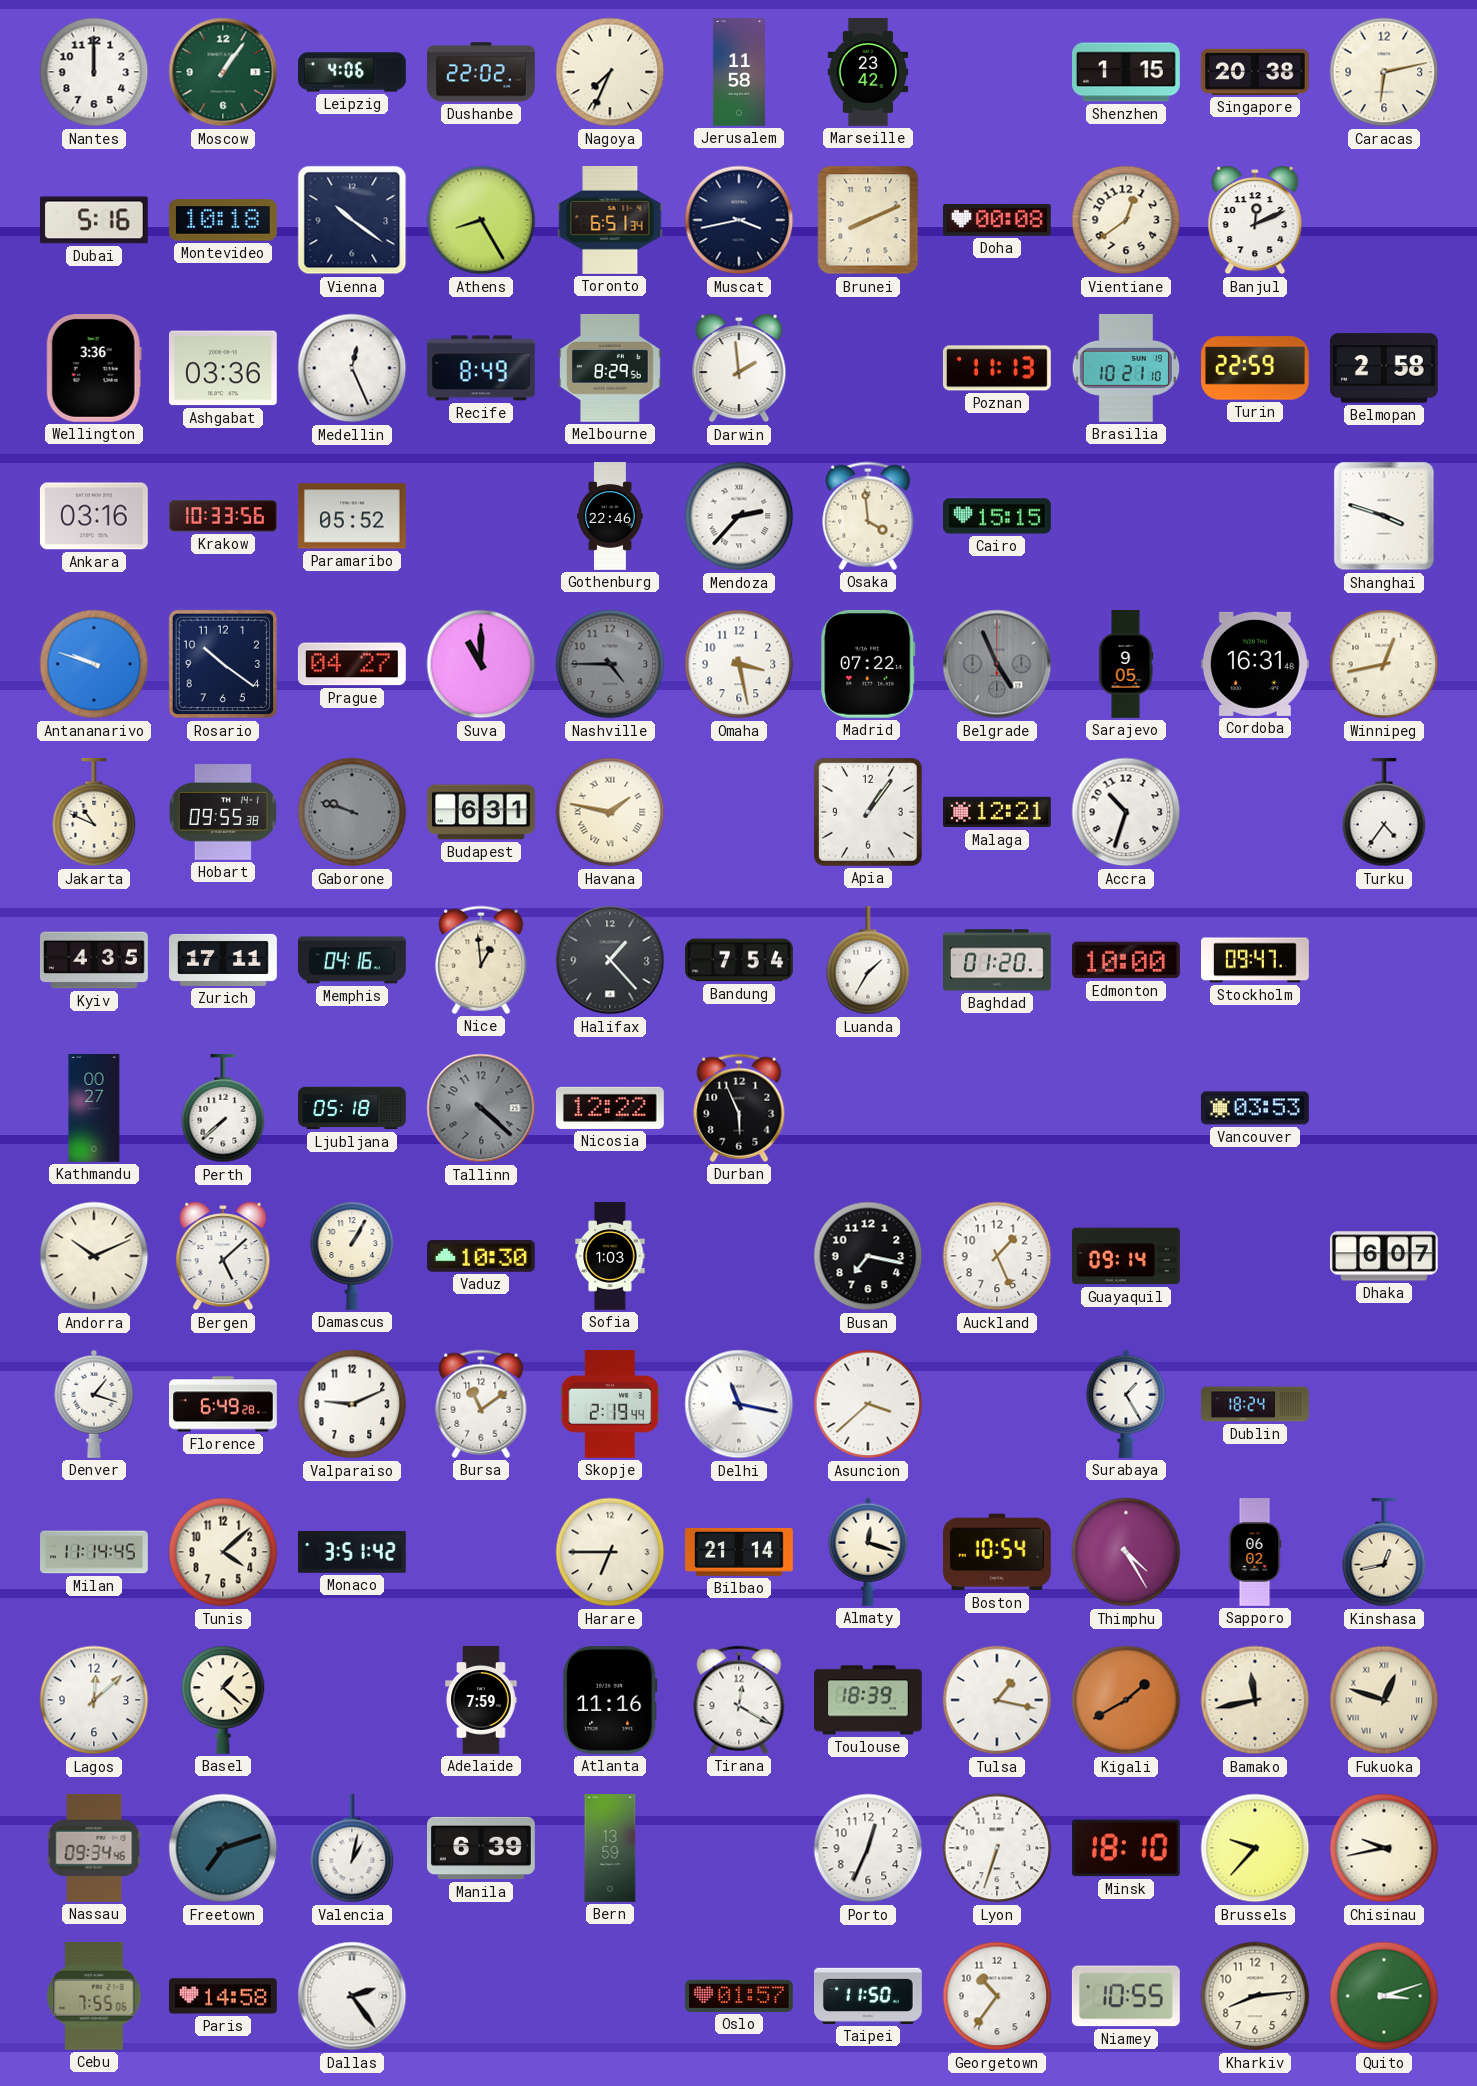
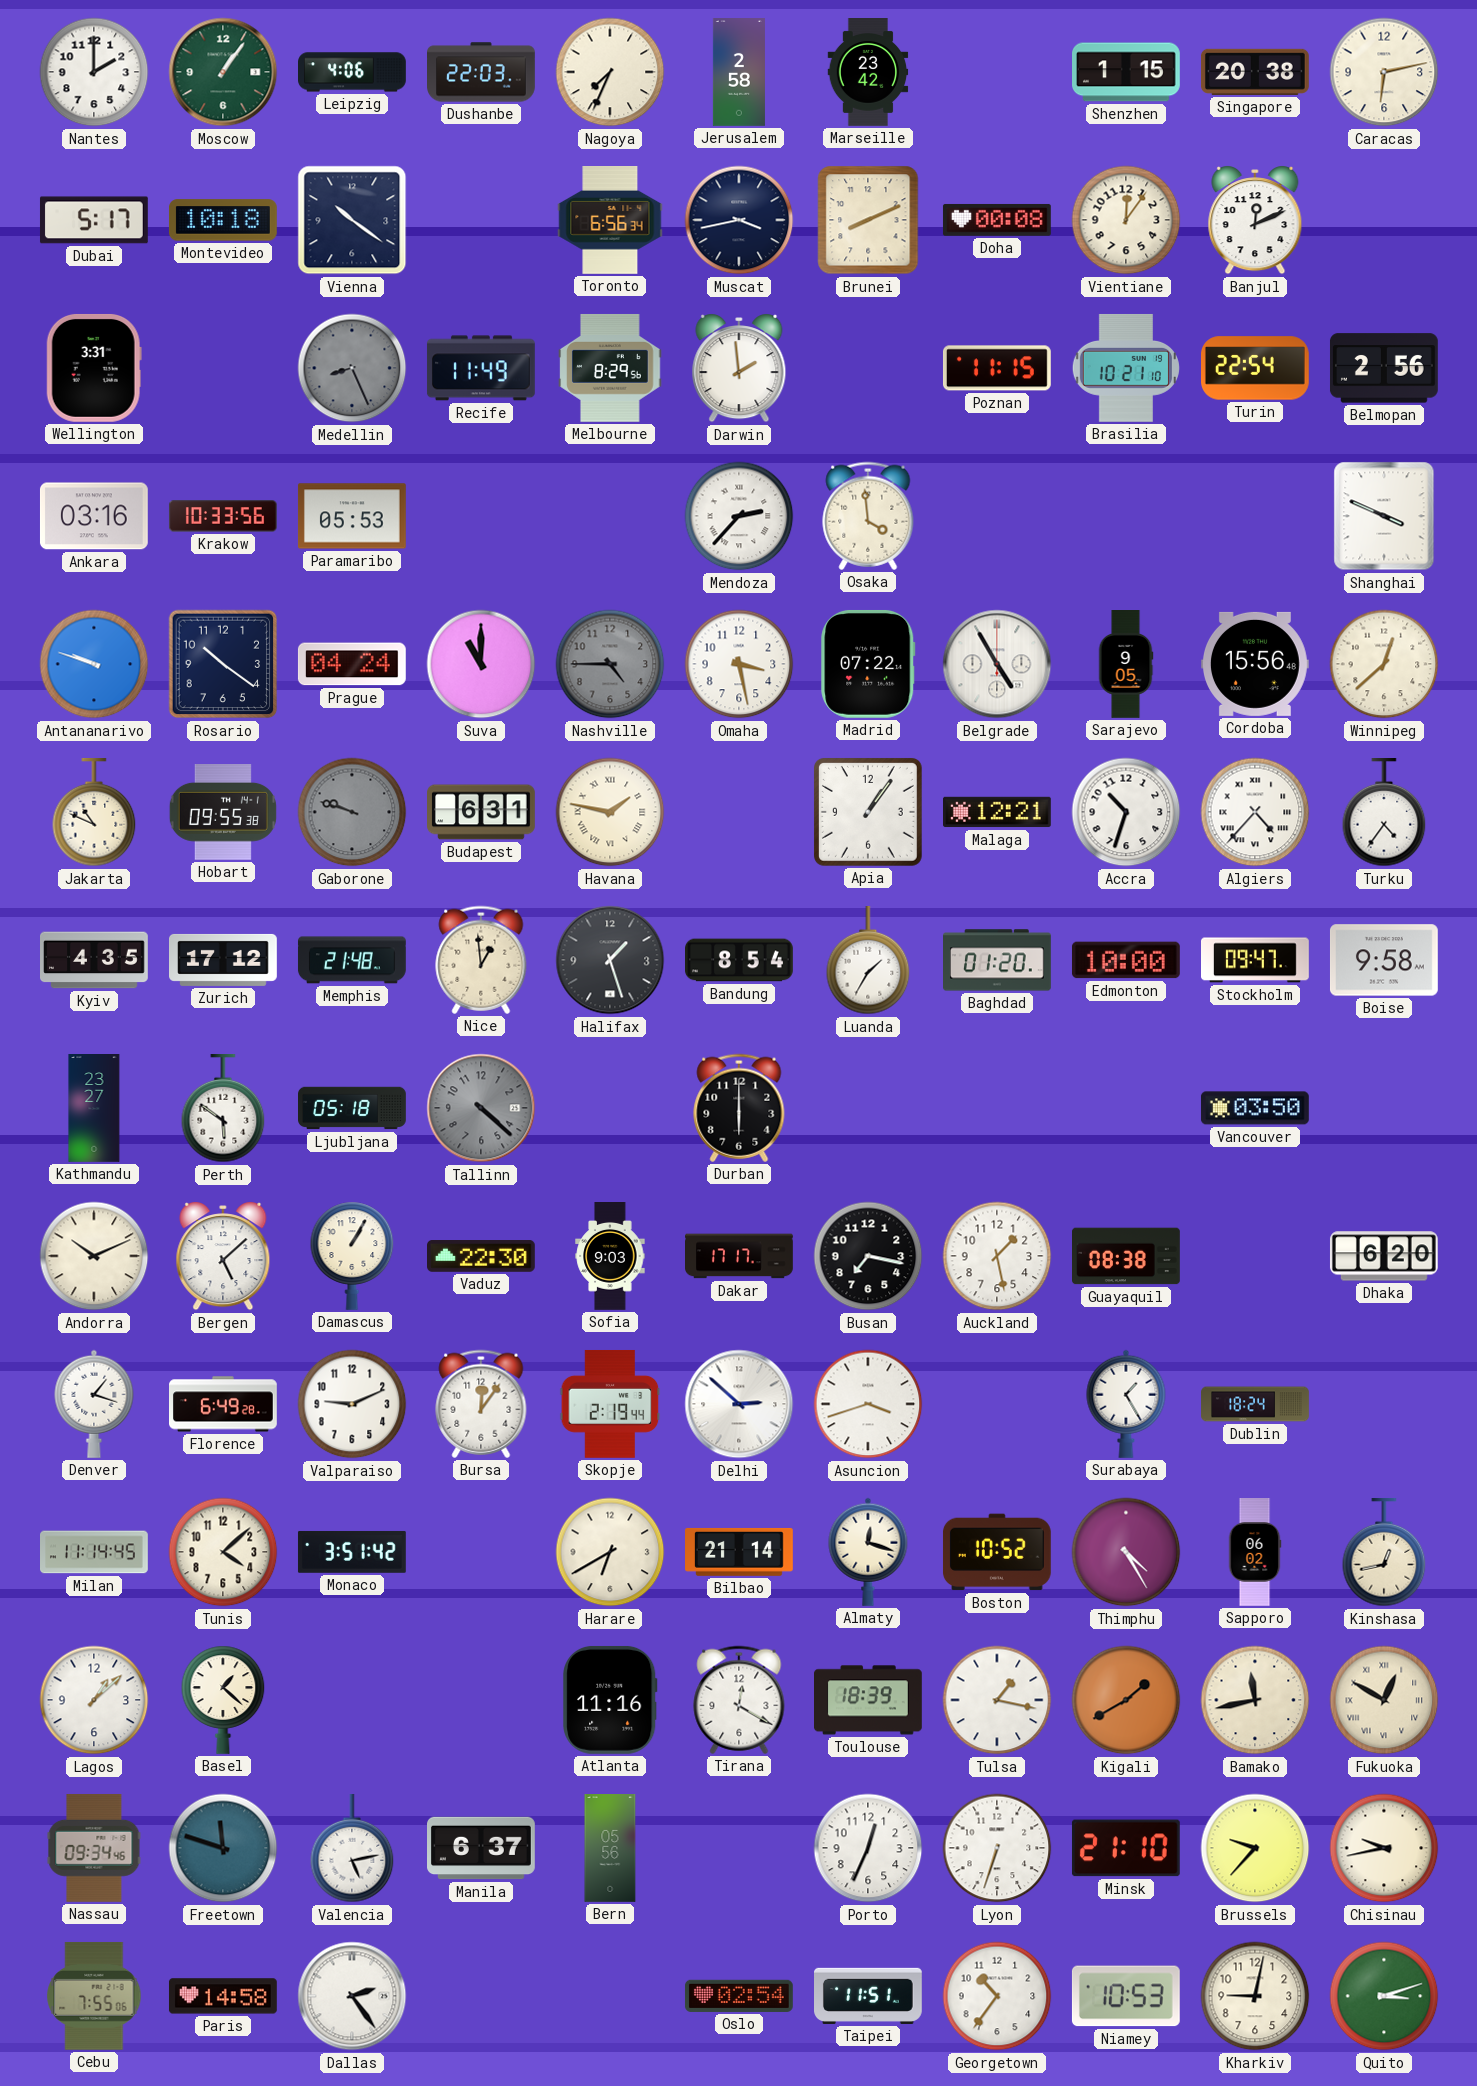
Nantes: 12:00 -> 2:00 (94, 72)
Dushanbe: 22:02 -> 22:03 (482, 72)
Jerusalem: 11:58 -> 2:58 (739, 73)
Dubai: 5:16 -> 5:17 (94, 220)
Athens: 8:25 -> none (481, 220)
Toronto: 6:51 -> 6:56 (610, 221)
Vientiane: 12:39 -> 12:06 (1126, 220)
Wellington: 3:36 -> 3:31 (94, 368)
Ashgabat: 03:36 -> none (223, 368)
Medellin: 12:26 -> 8:26 (352, 368)
Medellin dial: white -> grey (352, 368)
Recife: 8:49 -> 11:49 (481, 368)
Poznan: 11:13 -> 11:15 (997, 368)
Turin: 22:59 -> 22:54 (1256, 368)
Belmopan: 2:58 -> 2:56 (1384, 368)
Paramaribo: 05:52 -> 05:53 (352, 516)
Gothenburg: 22:46 -> none (610, 516)
Cairo: 15:15 -> none (998, 516)
Shanghai: 3:48 -> 3:49 (1384, 516)
Prague: 04:27 -> 04:24 (352, 664)
Belgrade: 4:56 -> 4:55 (997, 664)
Belgrade dial: grey -> white (997, 664)
Cordoba: 16:31 -> 15:56 (1255, 664)
Winnipeg: 12:43 -> 12:38 (1384, 664)
Algiers: none -> 4:37 (1255, 812)
Zurich: 17:11 -> 17:12 (224, 960)
Memphis: 04:16 -> 21:48 (352, 960)
Halifax: 1:23 -> 1:27 (610, 960)
Bandung: 7:54 -> 8:54 (740, 960)
Boise: none -> 9:58 (1384, 960)
Kathmandu: 00:27 -> 23:27 (94, 1109)
Perth: 7:38 -> 5:51 (223, 1109)
Nicosia: 12:22 -> none (610, 1108)
Durban: 5:56 -> 6:00 (739, 1108)
Vancouver: 03:53 -> 03:50 (1255, 1108)
Vaduz: 10:30 -> 22:30 (482, 1257)
Sofia: 1:03 -> 9:03 (610, 1257)
Dakar: none -> 17:17 (740, 1256)
Auckland: 1:26 -> 1:28 (997, 1256)
Guayaquil: 09:14 -> 08:38 (1127, 1256)
Dhaka: 6:07 -> 6:20 (1384, 1256)
Bursa: 11:09 -> 12:06 (481, 1404)
Delhi: 11:17 -> 2:52 (739, 1404)
Asuncion: 3:38 -> 3:42 (868, 1404)
Harare: 6:45 -> 6:40 (610, 1552)
Boston: 10:54 -> 10:52 (997, 1552)
Lagos: 12:08 -> 1:08 (94, 1700)
Adelaide: 7:59 -> none (481, 1701)
Fukuoka: 12:48 -> 12:50 (1384, 1700)
Freetown: 7:12 -> 11:48 (223, 1848)
Valencia: 1:02 -> 5:13 (352, 1849)
Manila: 6:39 -> 6:37 (482, 1848)
Bern: 13:59 -> 05:56 (610, 1849)
Minsk: 18:10 -> 21:10 (1126, 1848)
Oslo: 01:57 -> 02:54 (739, 1996)
Taipei: 11:50 -> 11:51 (869, 1996)
Niamey: 10:55 -> 10:53 (1126, 1996)
Kharkiv: 8:14 -> 9:02 (1255, 1996)
